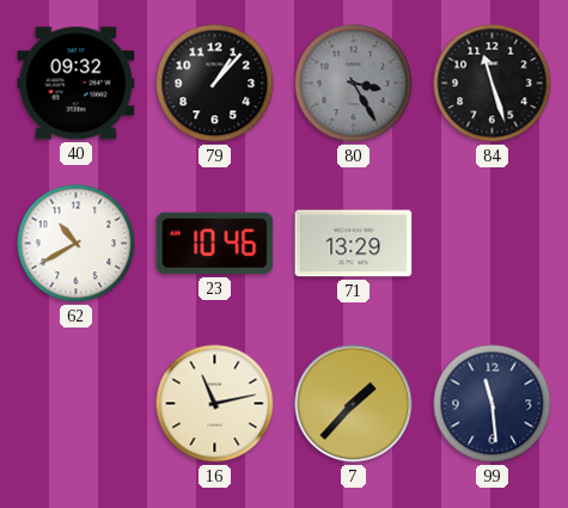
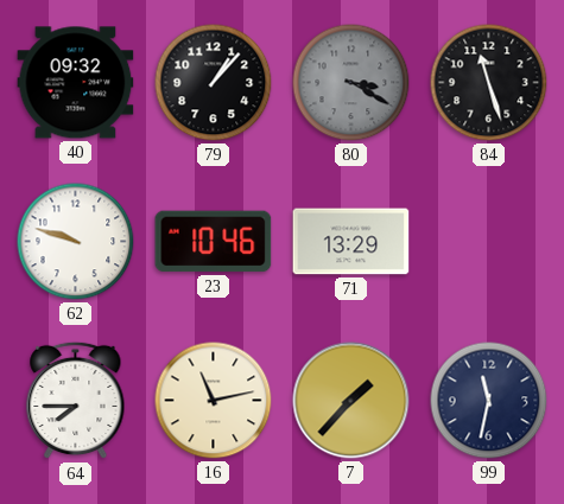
80: 3:25 -> 3:20 (351, 83)
62: 10:40 -> 9:48 (76, 242)
64: none -> 7:45 (76, 401)
99: 11:29 -> 11:32 (489, 401)
